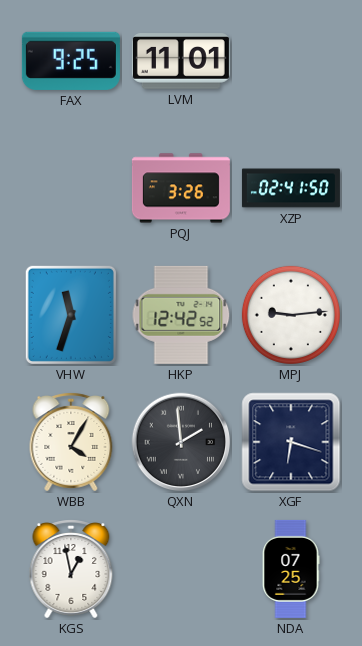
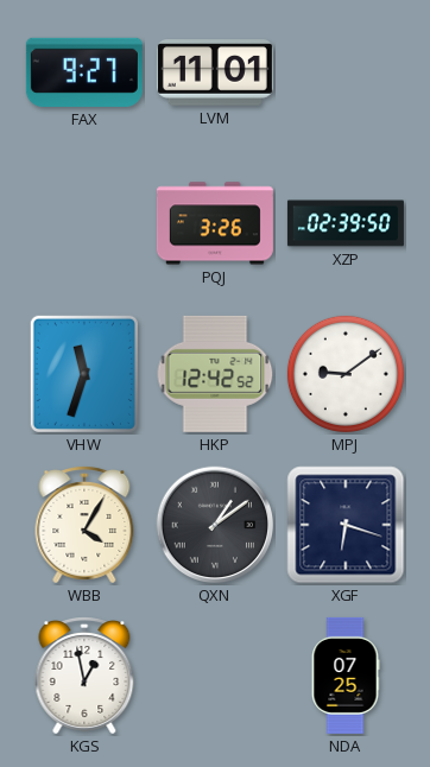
FAX: 9:25 -> 9:27 (84, 72)
XZP: 02:41 -> 02:39 (346, 223)
MPJ: 9:14 -> 9:09 (346, 374)
QXN: 1:59 -> 1:09 (215, 525)
